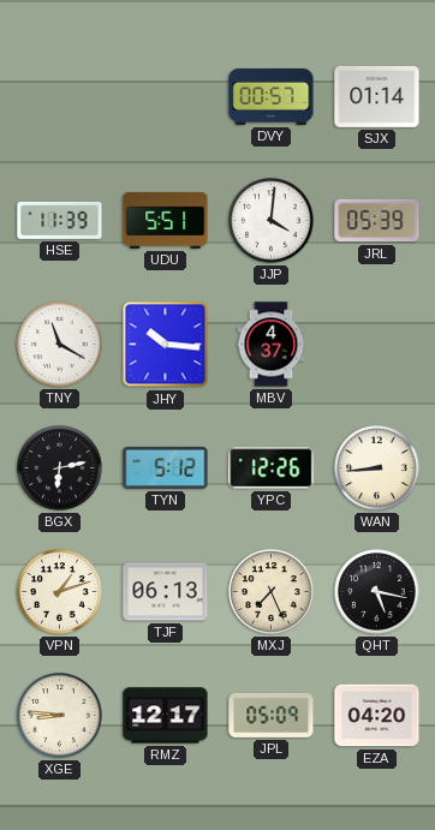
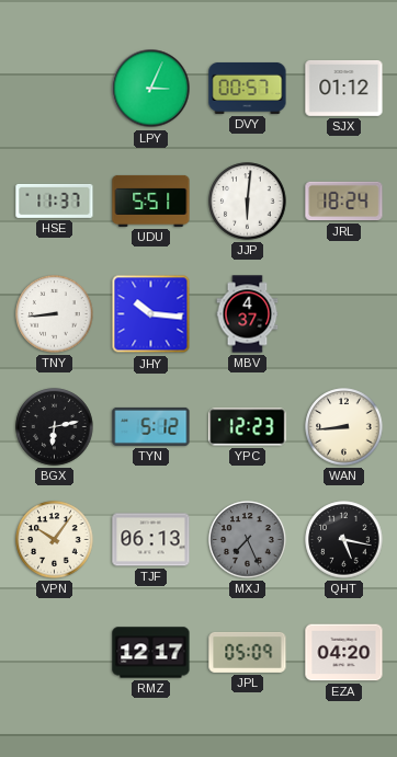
LPY: none -> 3:04 (151, 89)
SJX: 01:14 -> 01:12 (344, 88)
HSE: 11:39 -> 11:37 (55, 200)
JJP: 4:01 -> 6:01 (248, 202)
JRL: 05:39 -> 18:24 (344, 202)
TNY: 11:20 -> 8:44 (55, 314)
YPC: 12:26 -> 12:23 (248, 427)
VPN: 1:12 -> 10:06 (55, 540)
MXJ dial: cream -> grey (248, 540)
XGE: 8:46 -> none (60, 716)
